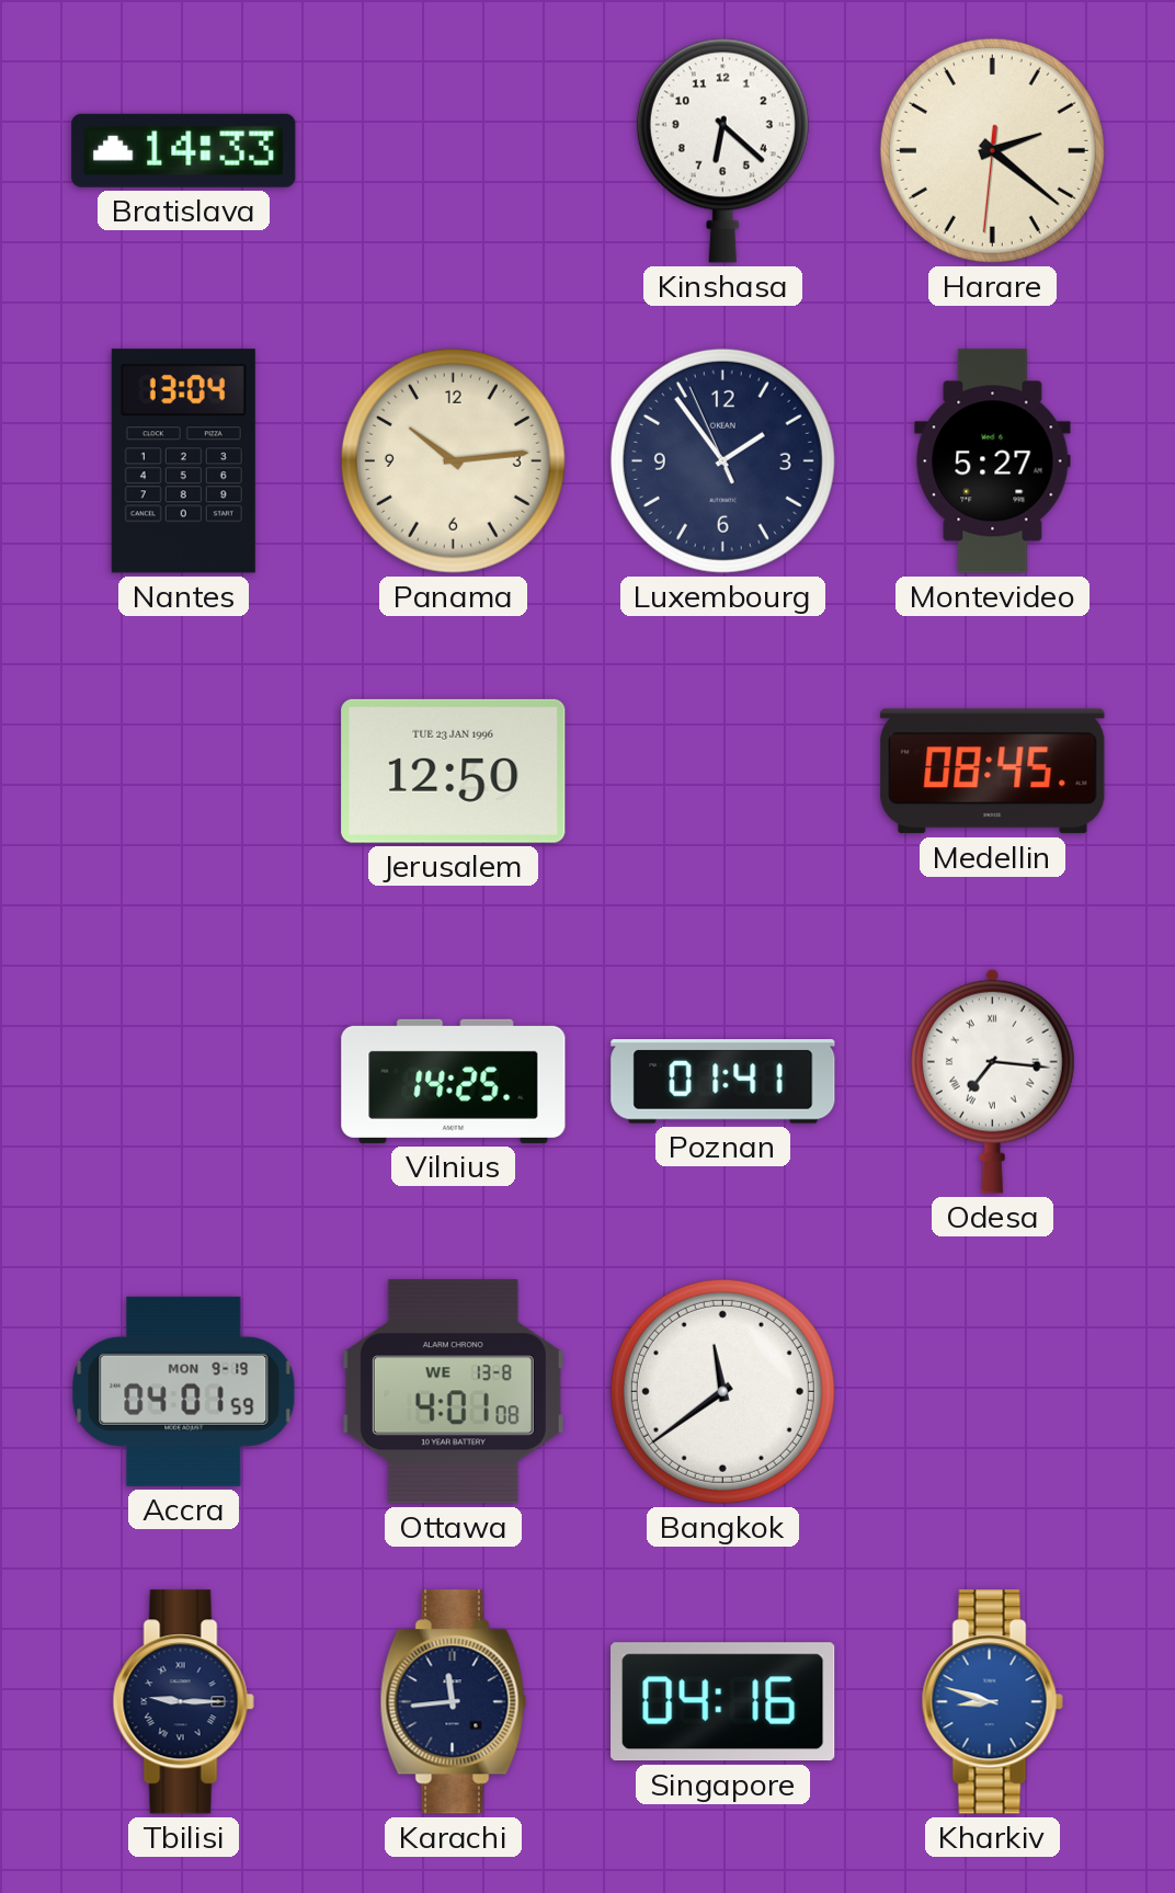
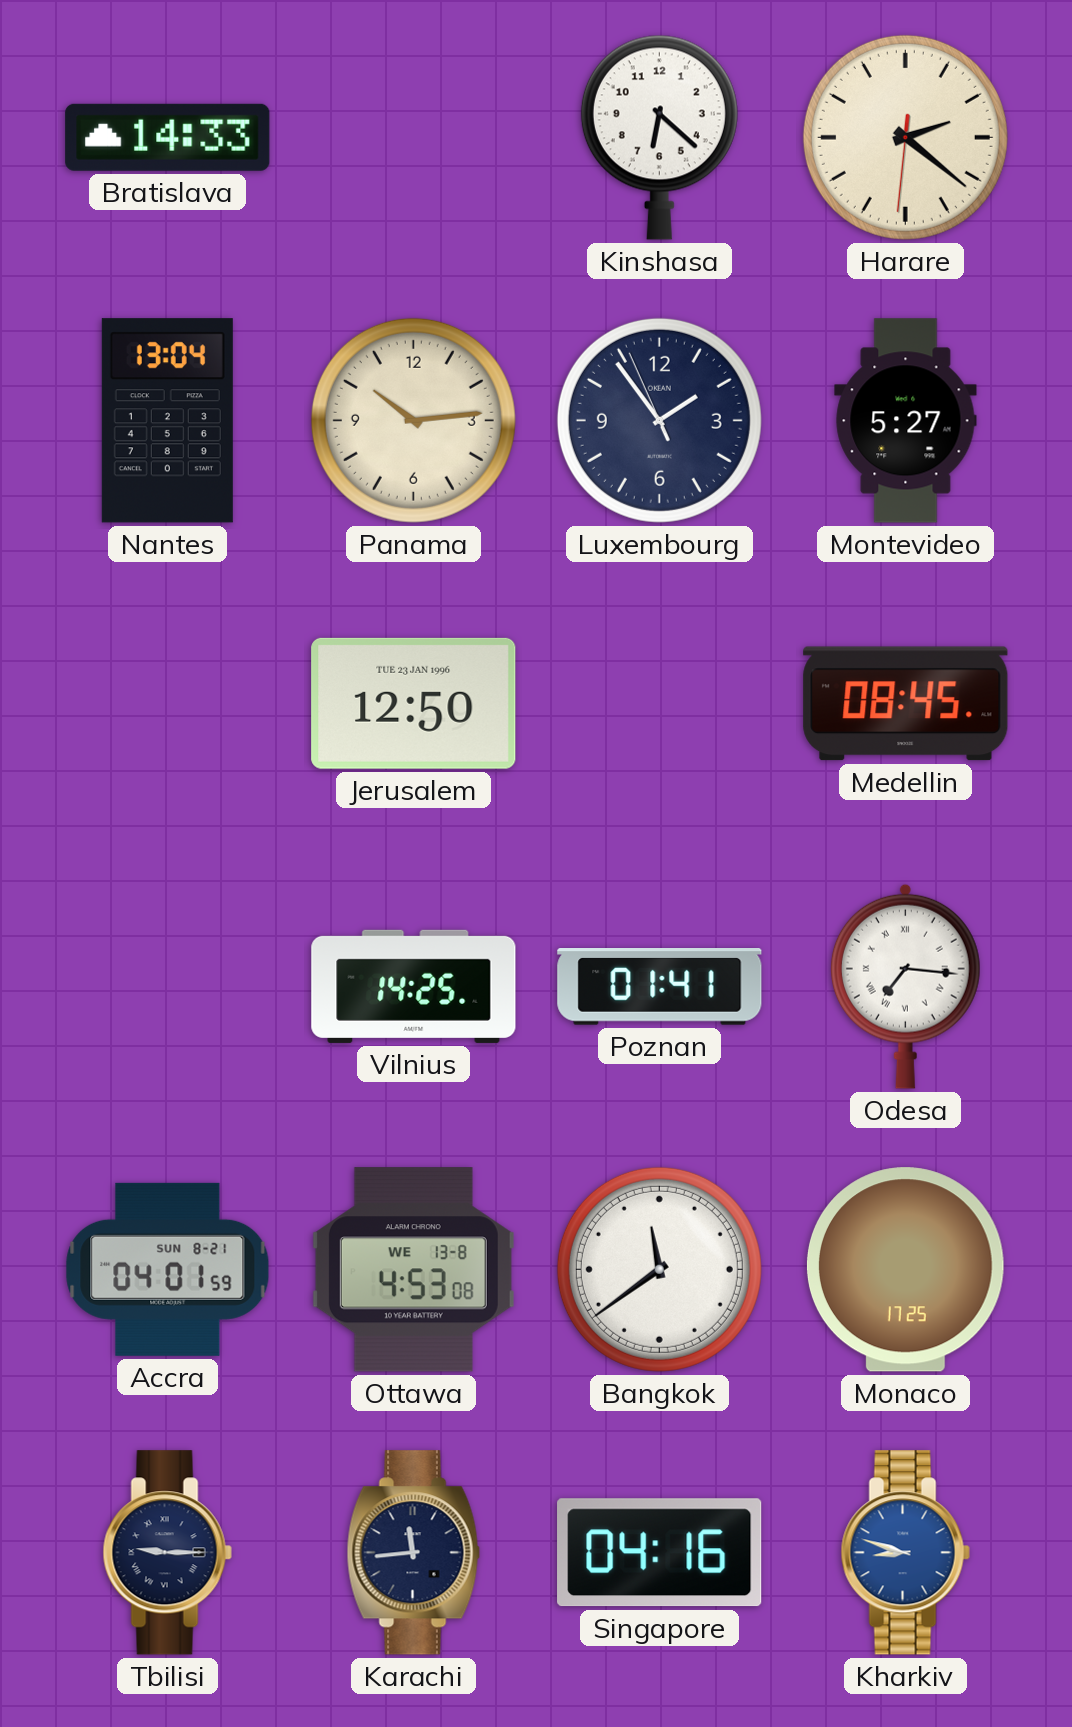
Accra date: MON 9-19 -> SUN 8-21 (168, 1269)
Ottawa: 4:01 -> 4:53 (413, 1270)
Monaco: none -> 17:25 (905, 1270)
